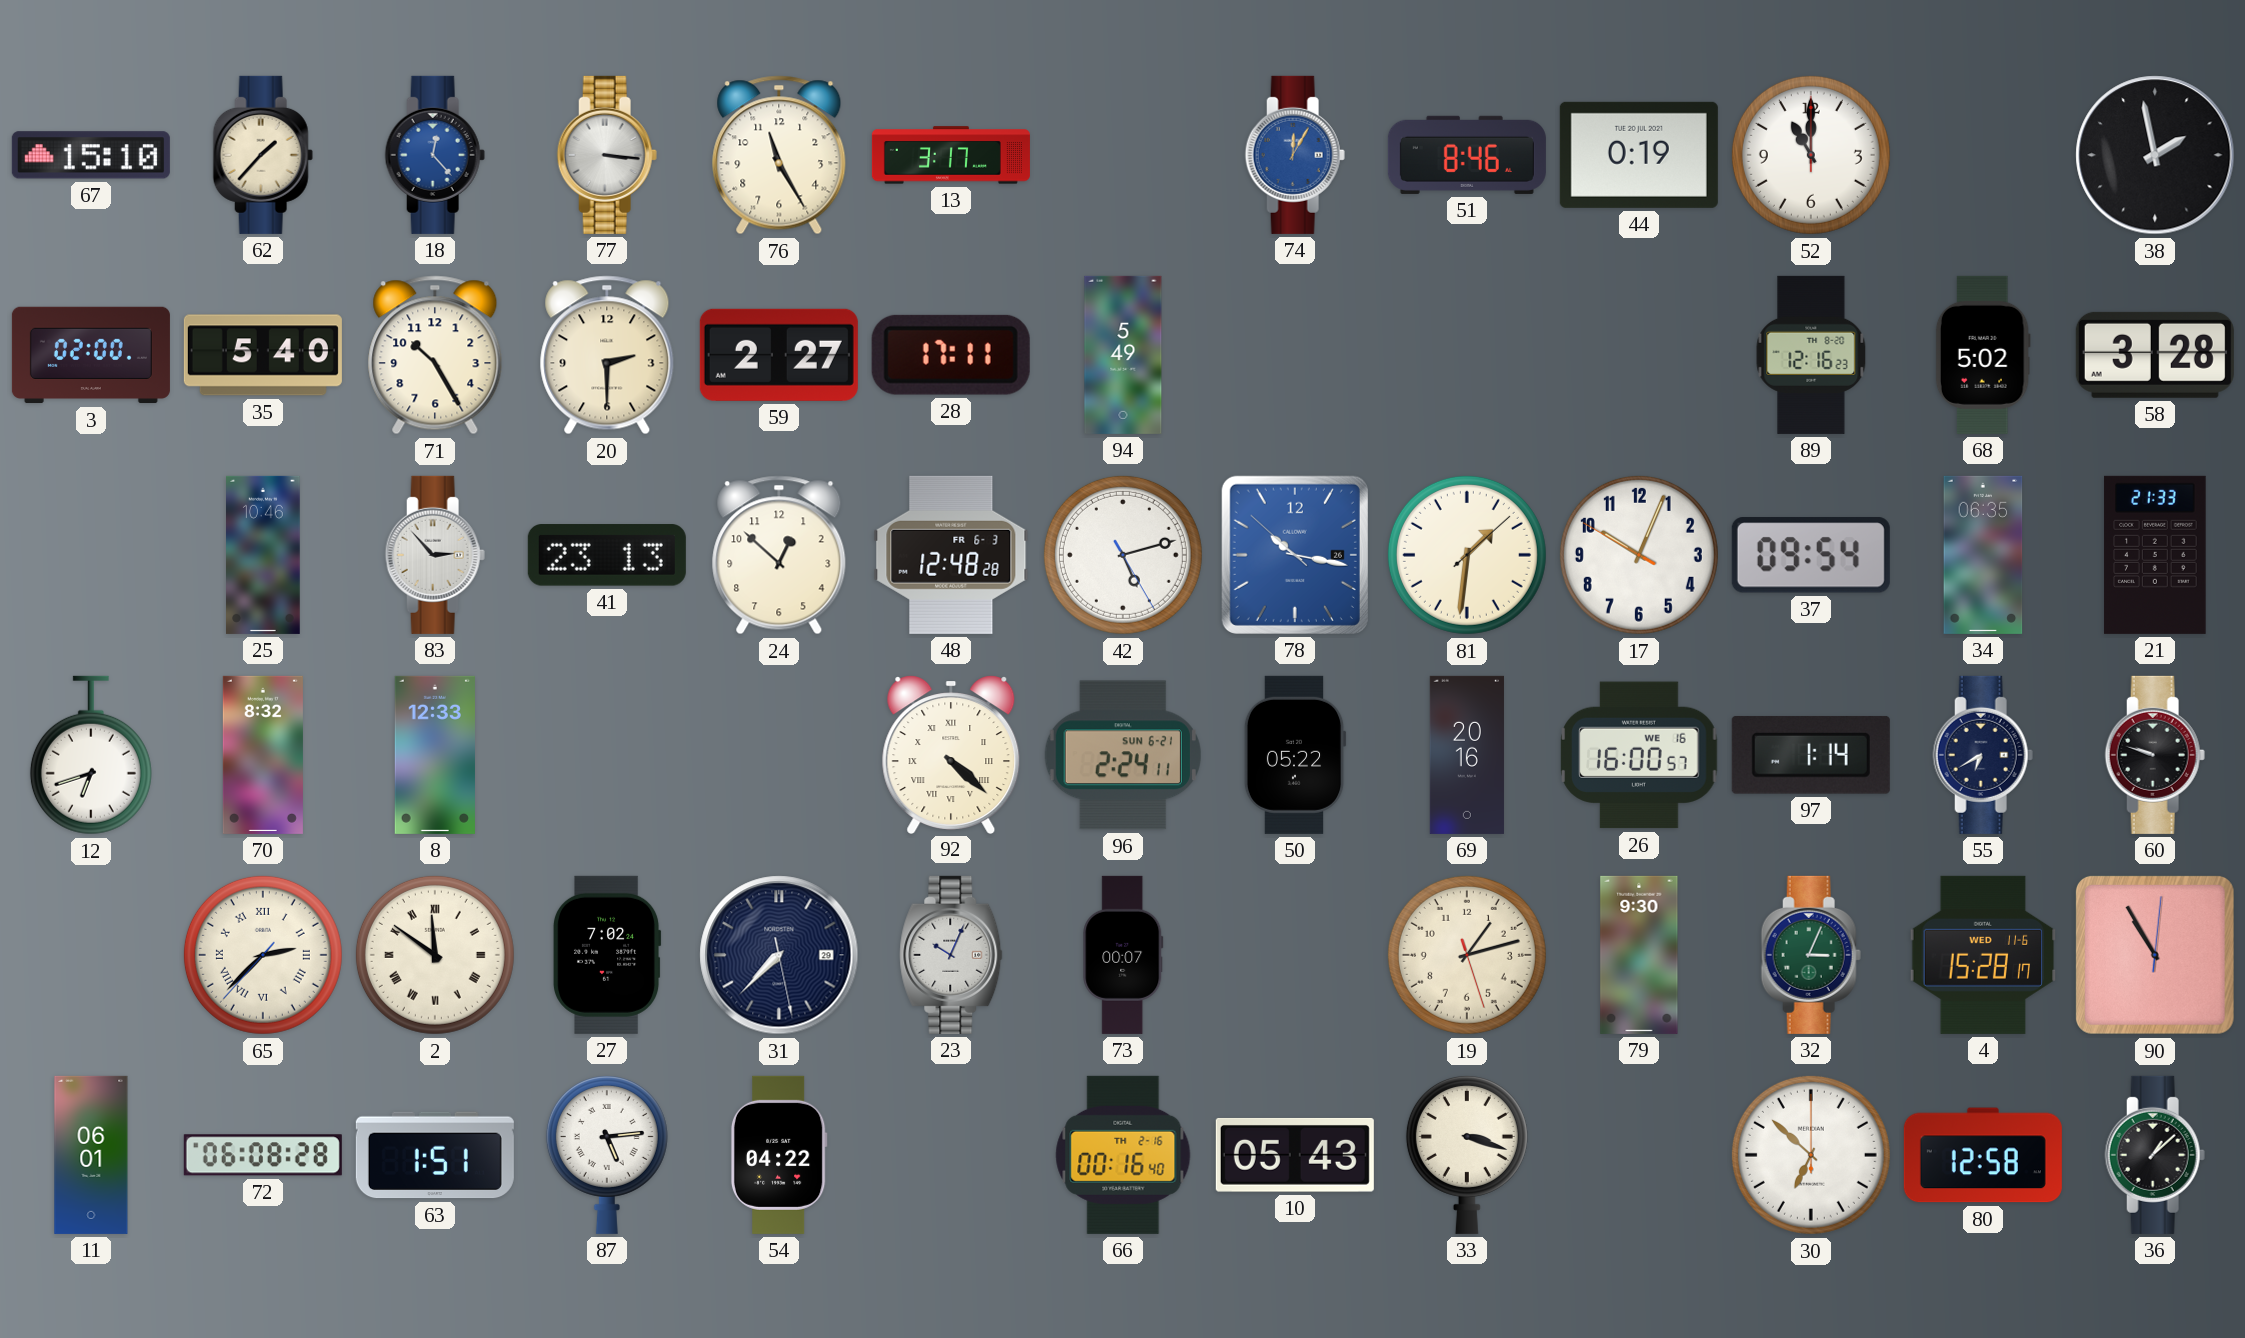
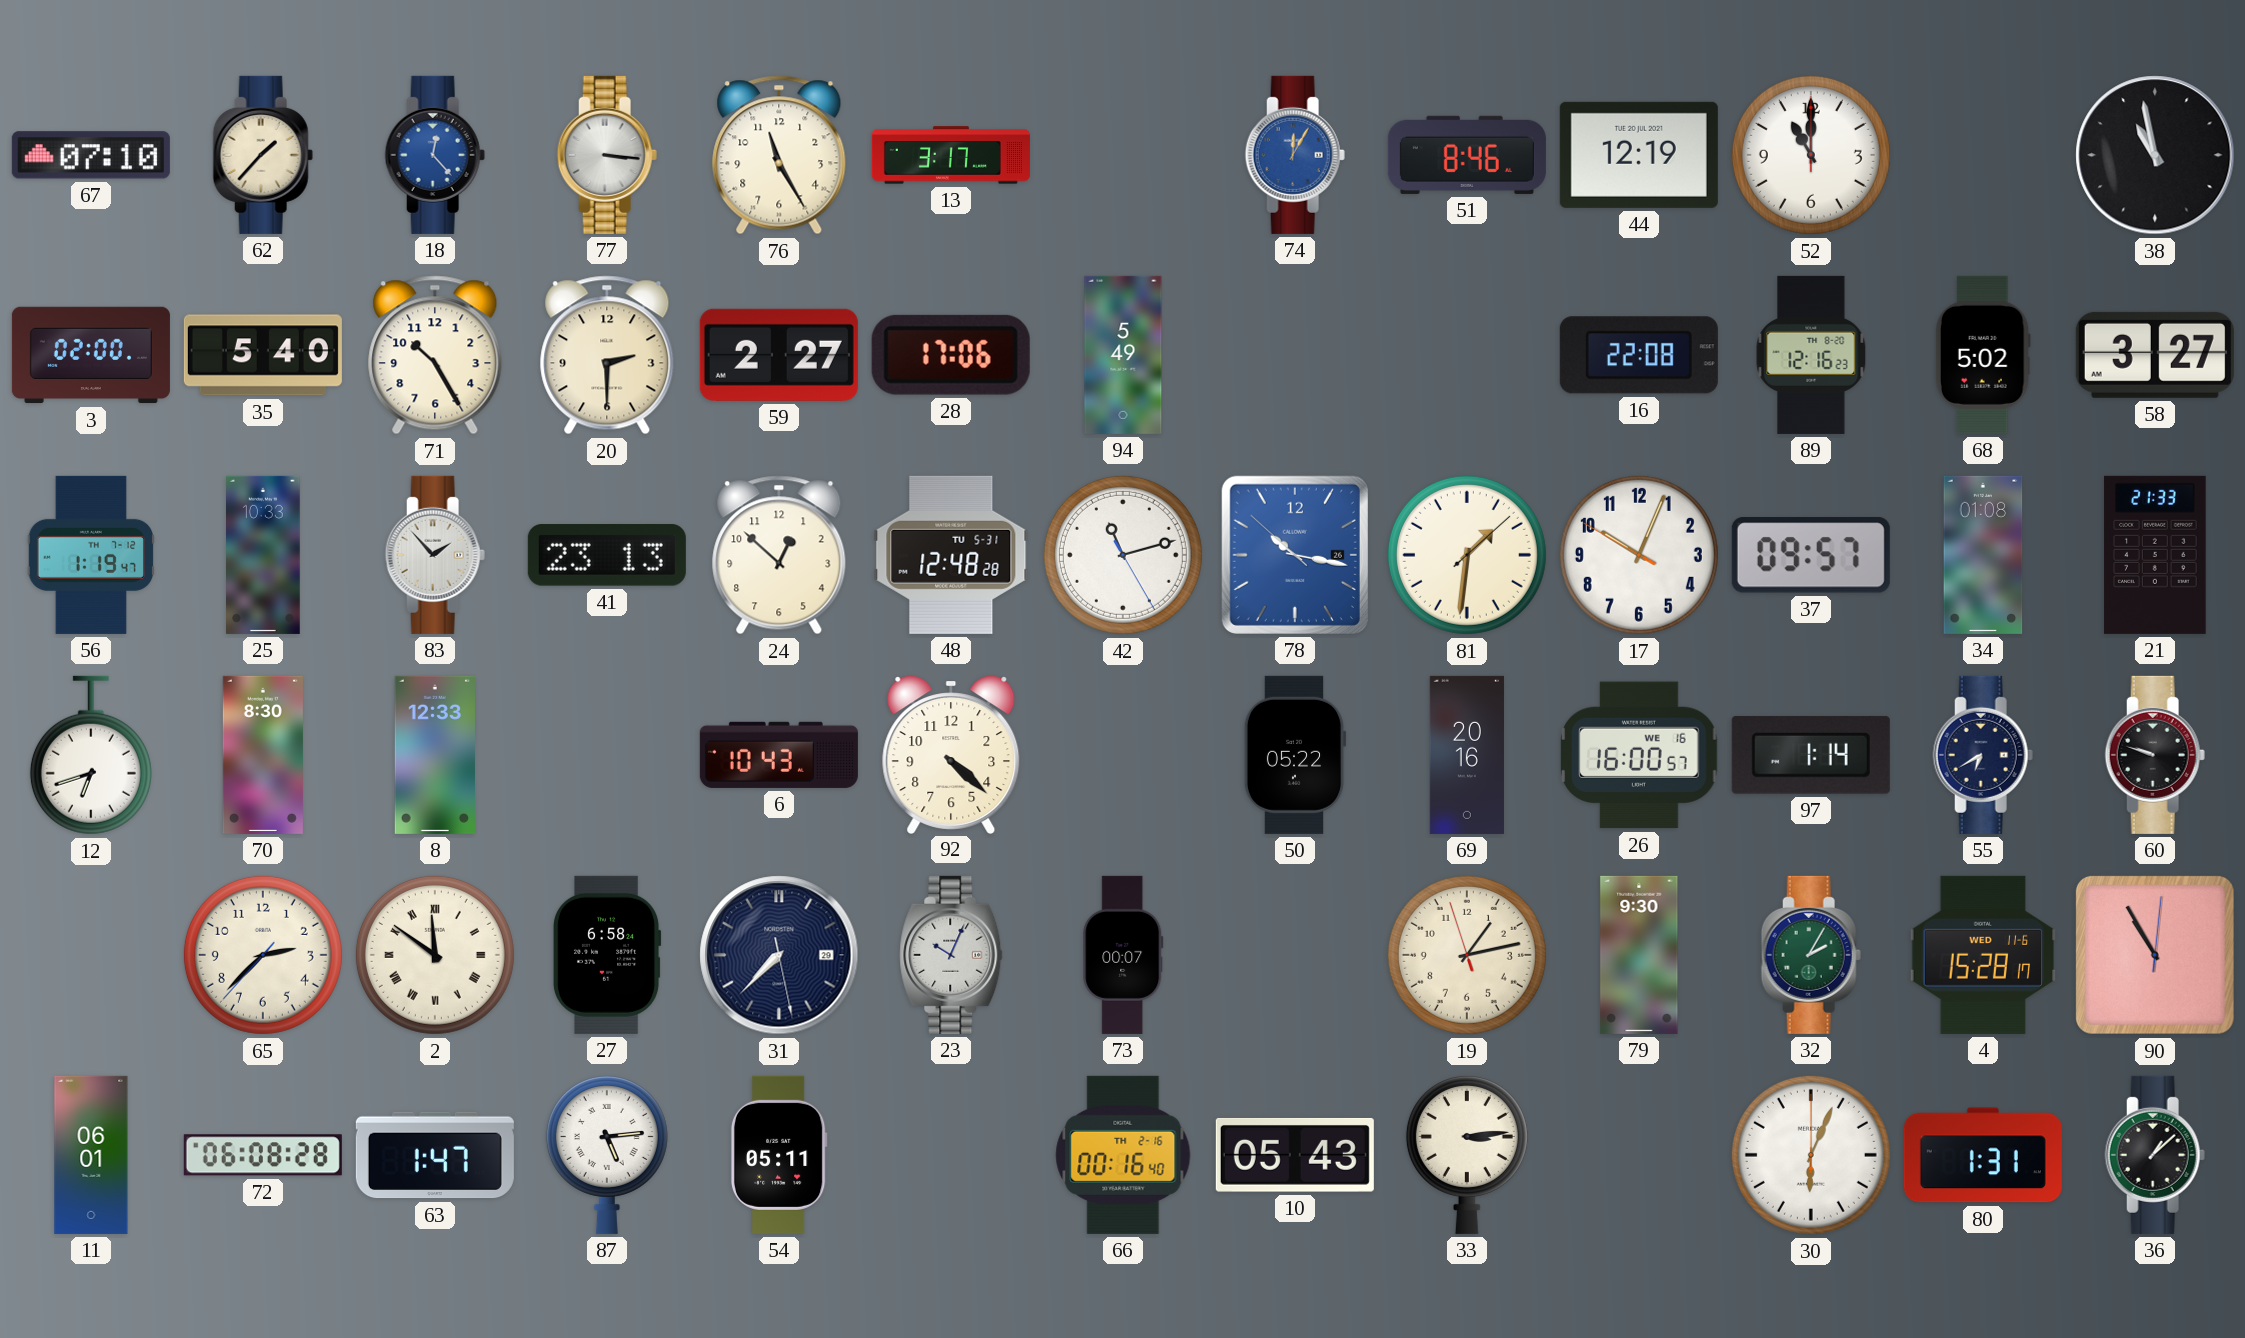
67: 15:10 -> 07:10 (91, 155)
44: 0:19 -> 12:19 (1639, 155)
38: 1:58 -> 10:58 (2155, 155)
28: 17:11 -> 17:06 (951, 355)
16: none -> 22:08 (1639, 355)
58: 3:28 -> 3:27 (2155, 355)
56: none -> 1:19 (90, 555)
25: 10:46 -> 10:33 (264, 555)
83: 2:53 -> 1:53 (435, 555)
48 date: FR 6-3 -> TU 5-31 (951, 555)
42: 5:12 -> 11:12 (1123, 555)
37: 09:54 -> 09:57 (1811, 555)
34: 06:35 -> 01:08 (1983, 555)
70: 8:32 -> 8:30 (263, 755)
6: none -> 10:43 (779, 755)
92 numerals: Roman -> Arabic (951, 754)
96: 2:24 -> none (1123, 755)
65 numerals: Roman -> Arabic (263, 955)
27: 7:02 -> 6:58 (607, 955)
19: 1:12:27 -> 1:12:57 (1467, 955)
32: 3:04 -> 2:05 (1811, 955)
63: 1:51 -> 1:47 (435, 1155)
54: 04:22 -> 05:11 (779, 1155)
33: 3:18 -> 3:14 (1467, 1154)
30: 6:52 -> 6:04 (1811, 1155)
80: 12:58 -> 1:31 (1983, 1155)
